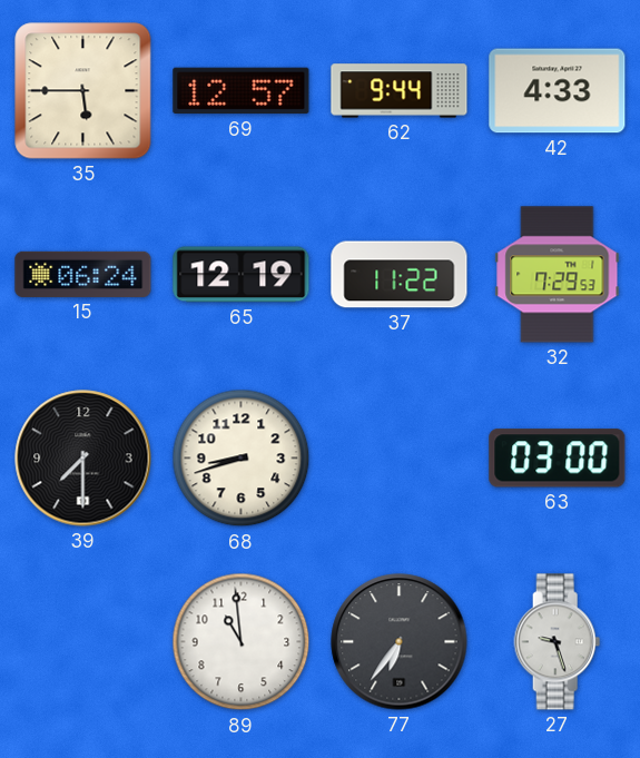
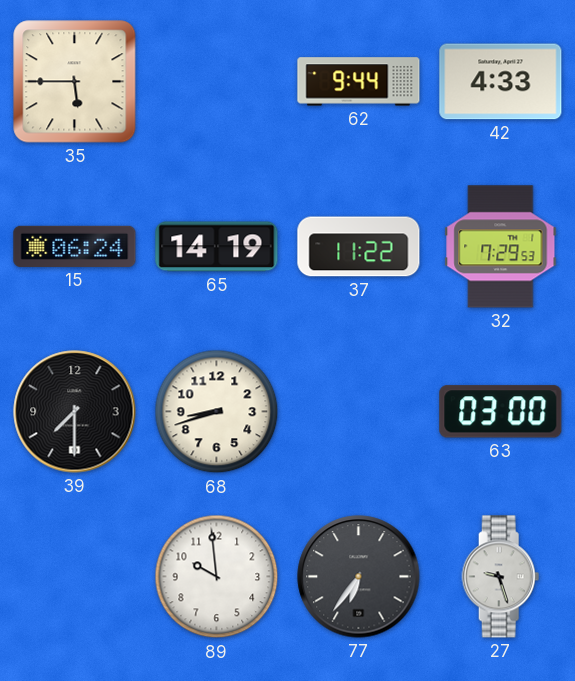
69: 12:57 -> none (242, 91)
65: 12:19 -> 14:19 (217, 247)
89: 10:59 -> 9:59 (217, 577)
